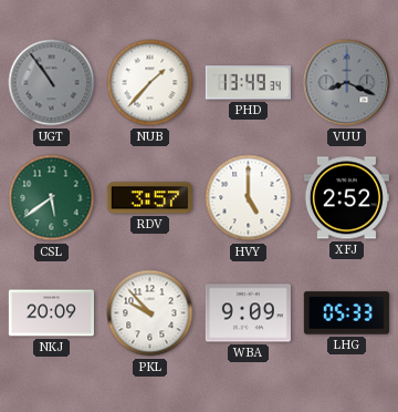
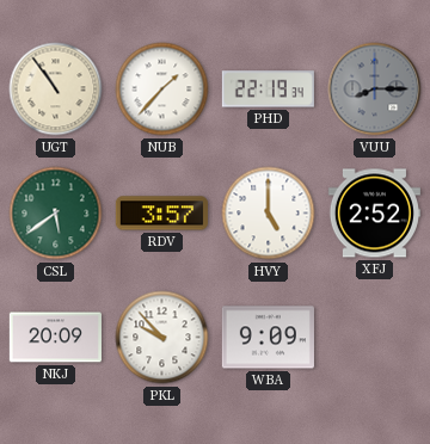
UGT dial: grey -> cream (56, 90)
PHD: 13:49 -> 22:19 (268, 90)
VUU: 8:19 -> 8:15 (375, 90)
LHG: 05:33 -> none (346, 313)
